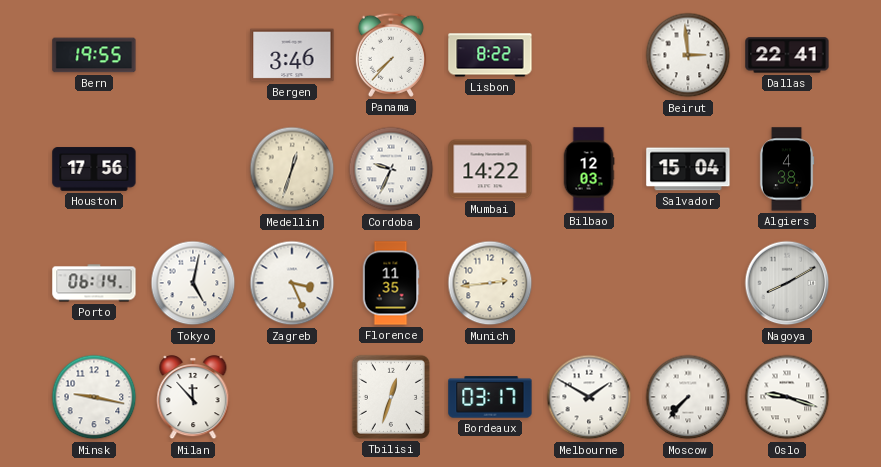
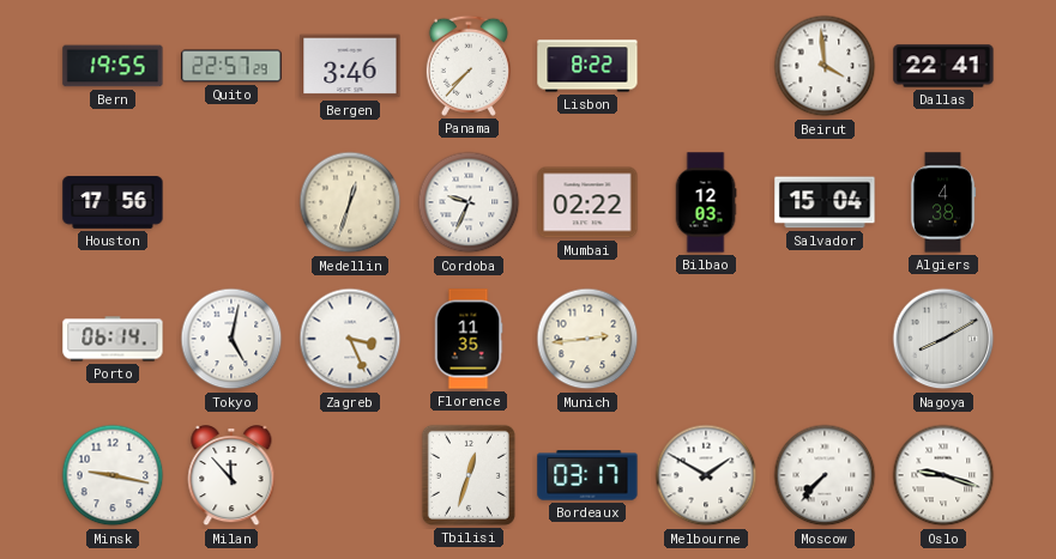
Quito: none -> 22:57 (231, 66)
Beirut: 2:59 -> 3:59 (825, 66)
Mumbai: 14:22 -> 02:22 (587, 202)
